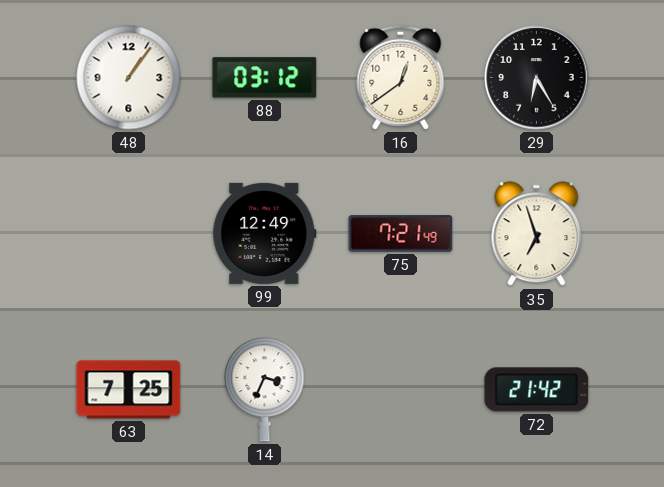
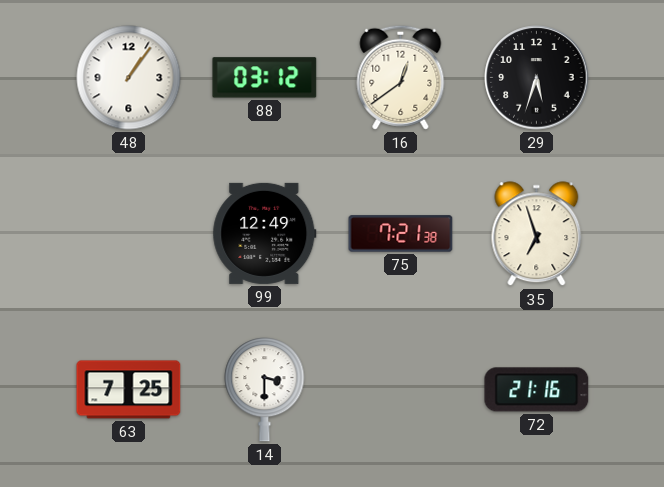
29: 6:25 -> 5:33 (537, 78)
75: 7:21:49 -> 7:21:38 (401, 234)
14: 3:34 -> 3:30 (265, 390)
72: 21:42 -> 21:16 (537, 390)
